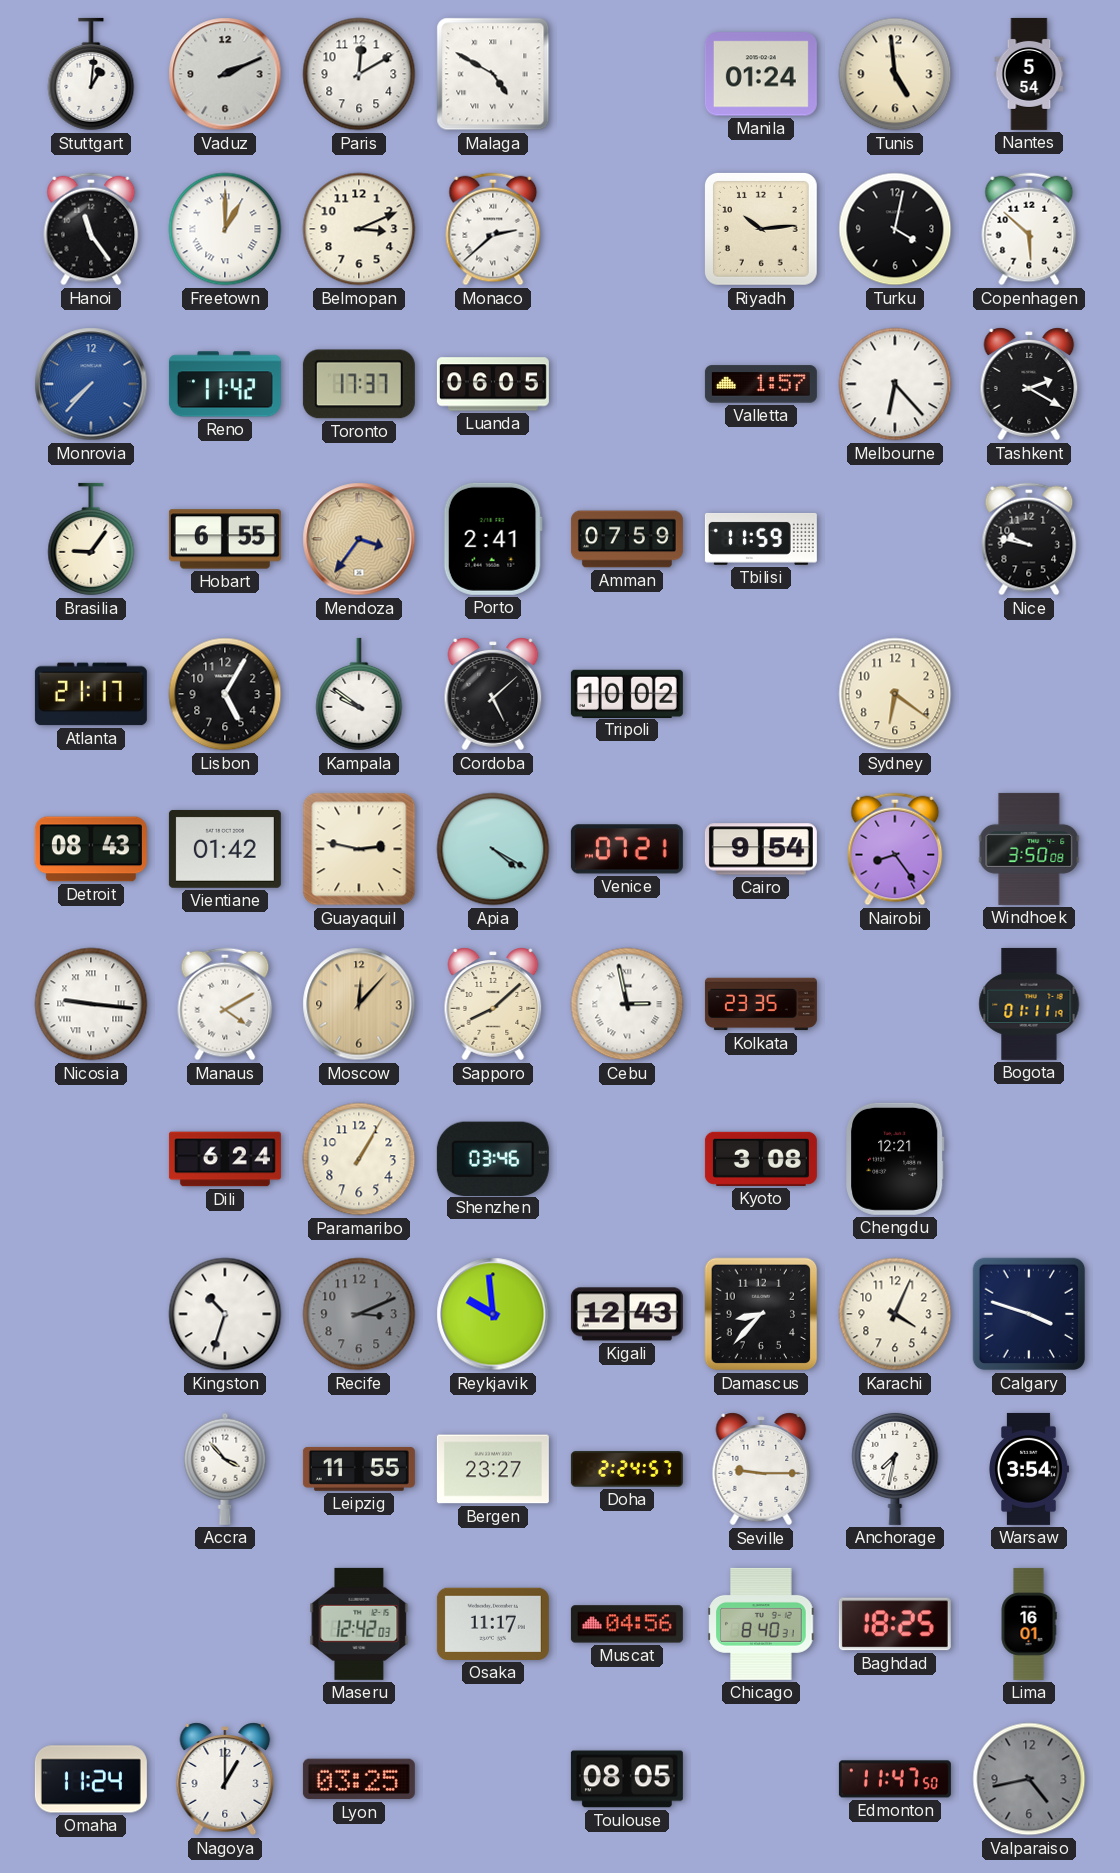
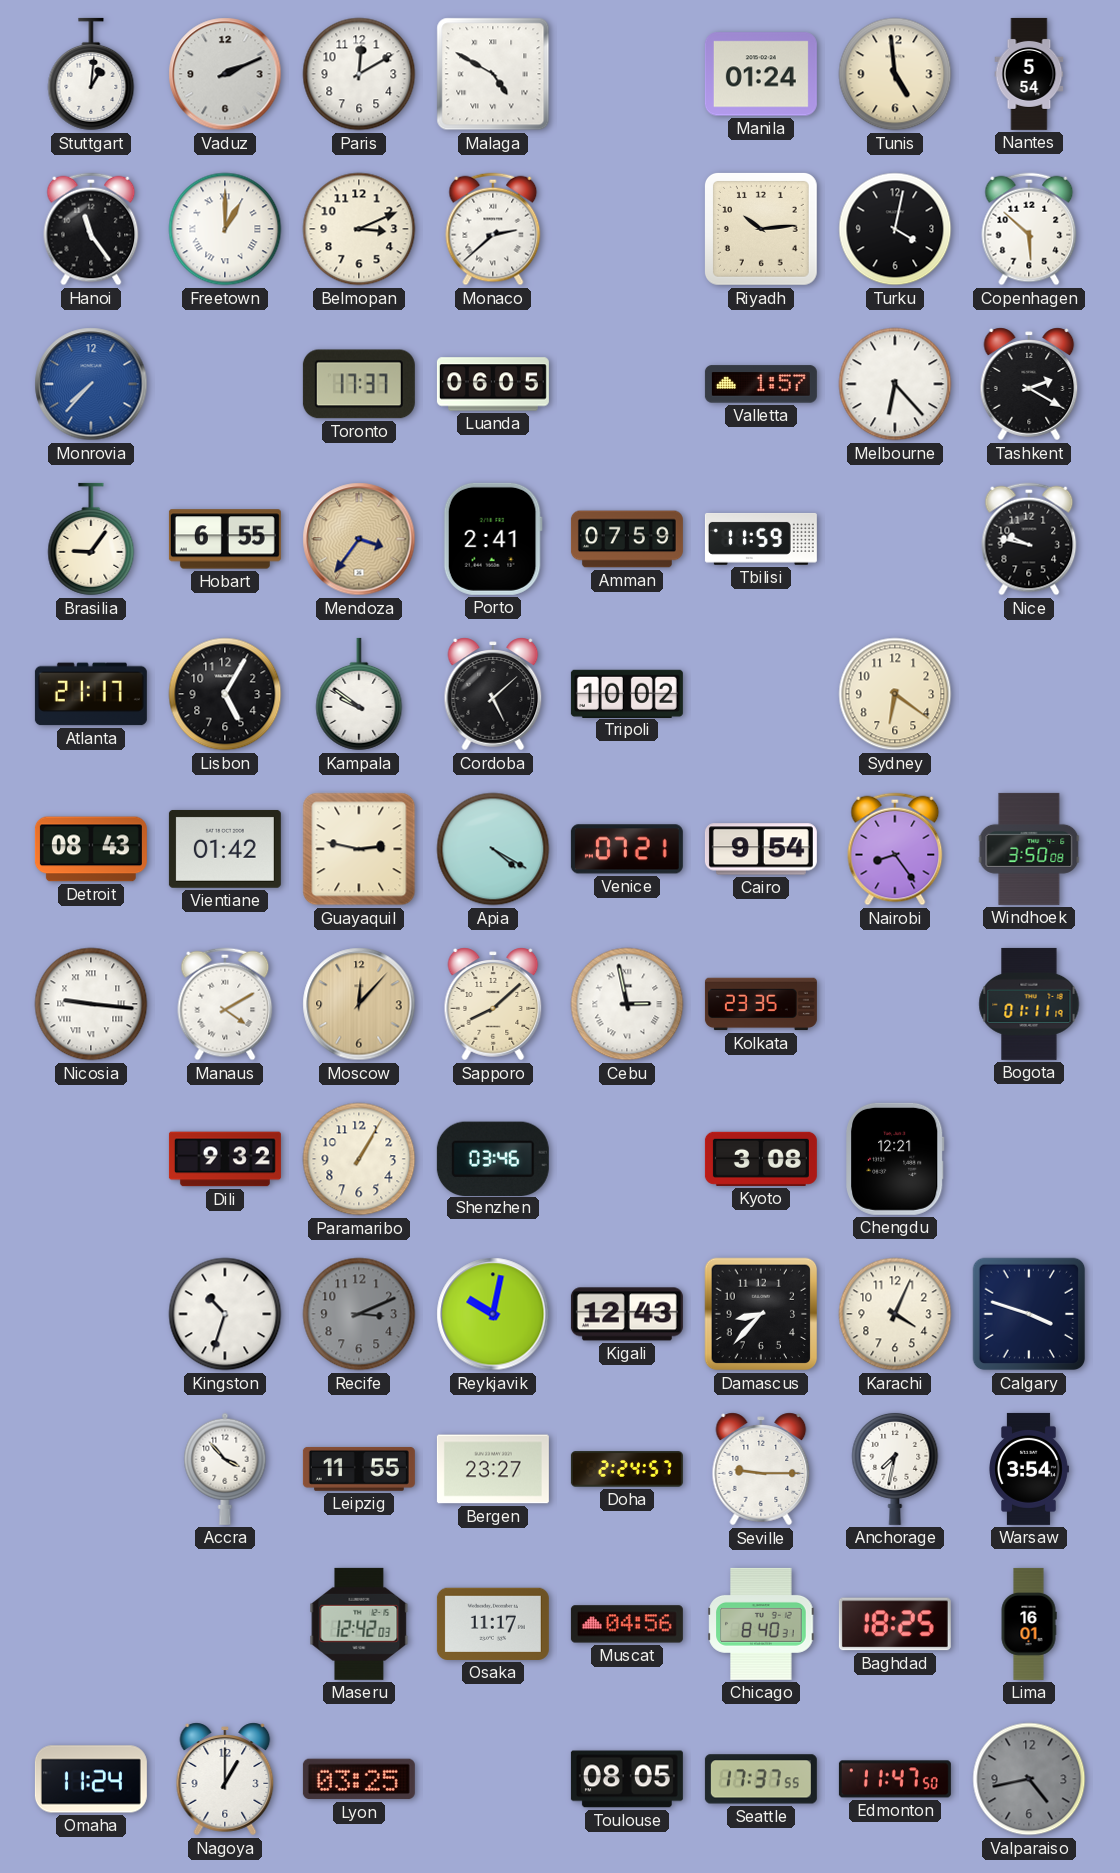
Reno: 11:42 -> none (225, 384)
Dili: 6:24 -> 9:32 (225, 1159)
Reykjavik: 9:59 -> 10:02 (493, 1314)
Seattle: none -> 17:37 (761, 1779)
